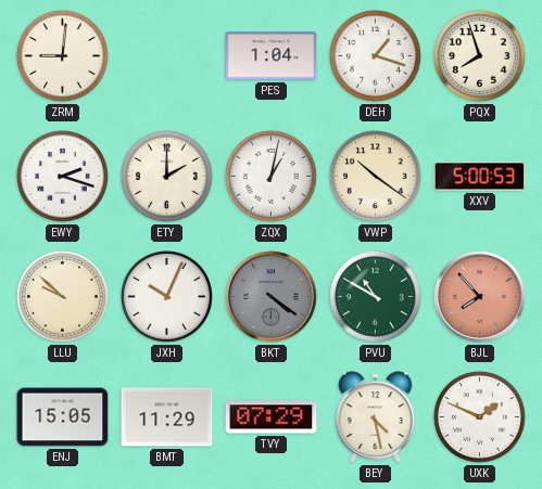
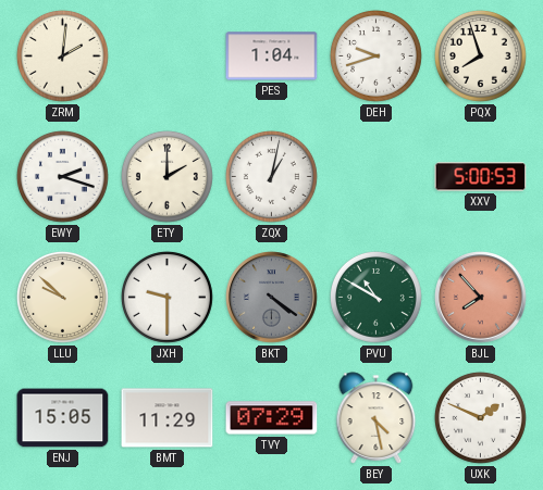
ZRM: 9:01 -> 2:01 (62, 55)
DEH: 1:18 -> 9:42 (375, 55)
VWP: 10:21 -> none (375, 176)
JXH: 10:04 -> 9:30 (166, 297)
